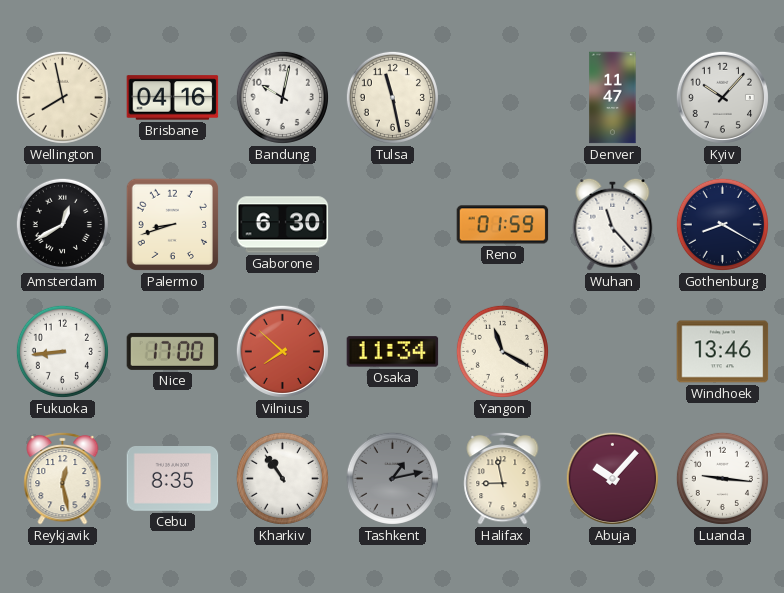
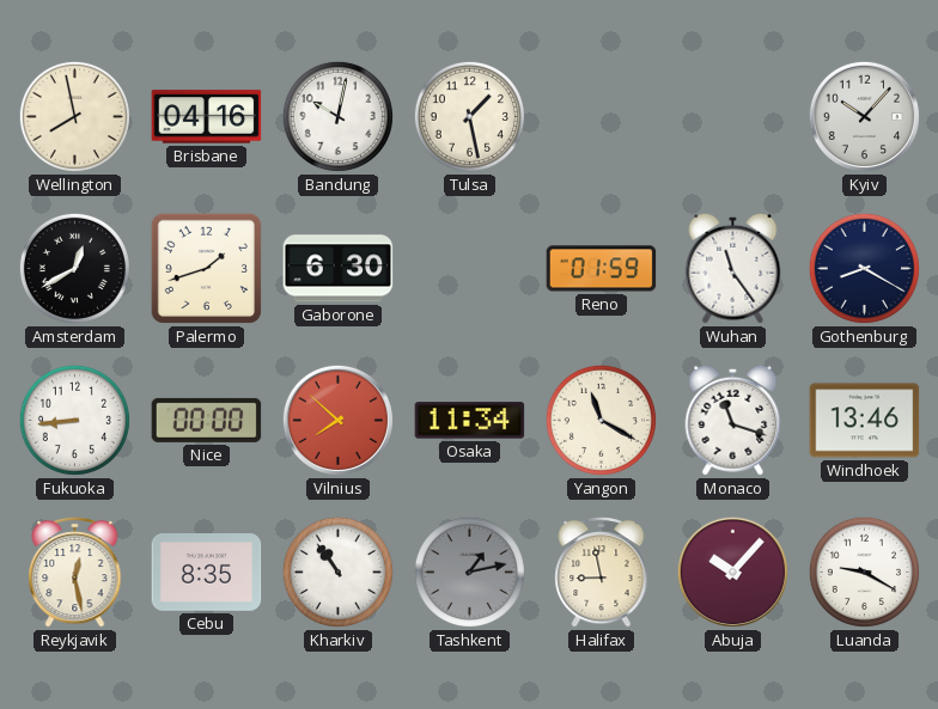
Tulsa: 11:28 -> 1:28 (469, 116)
Denver: 11:47 -> none (613, 98)
Palermo: 8:42 -> 1:42 (206, 268)
Wuhan: 11:23 -> 11:24 (733, 268)
Nice: 17:00 -> 00:00 (207, 420)
Monaco: none -> 11:18 (733, 420)
Luanda: 9:16 -> 9:20 (864, 572)
